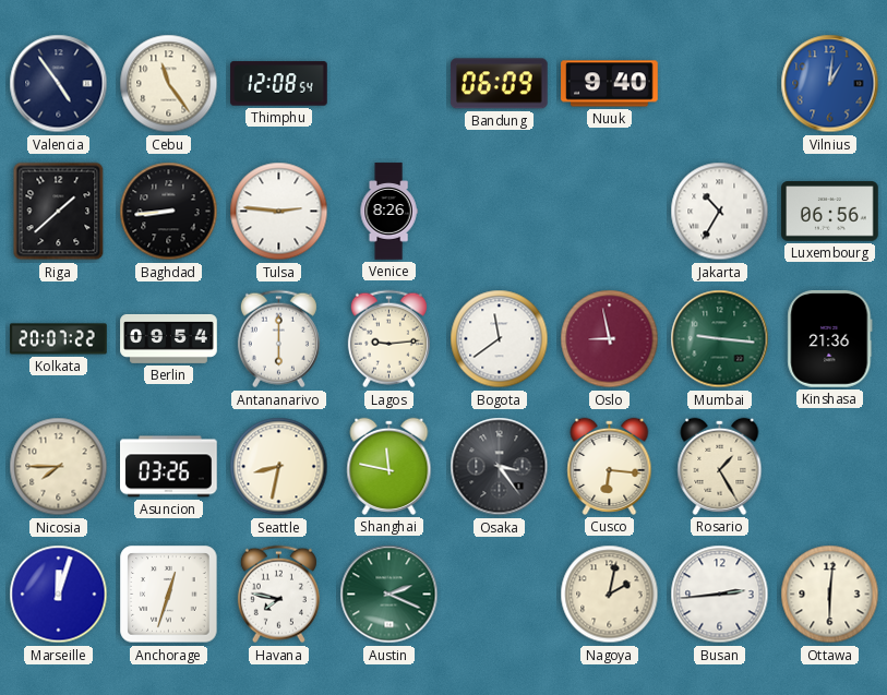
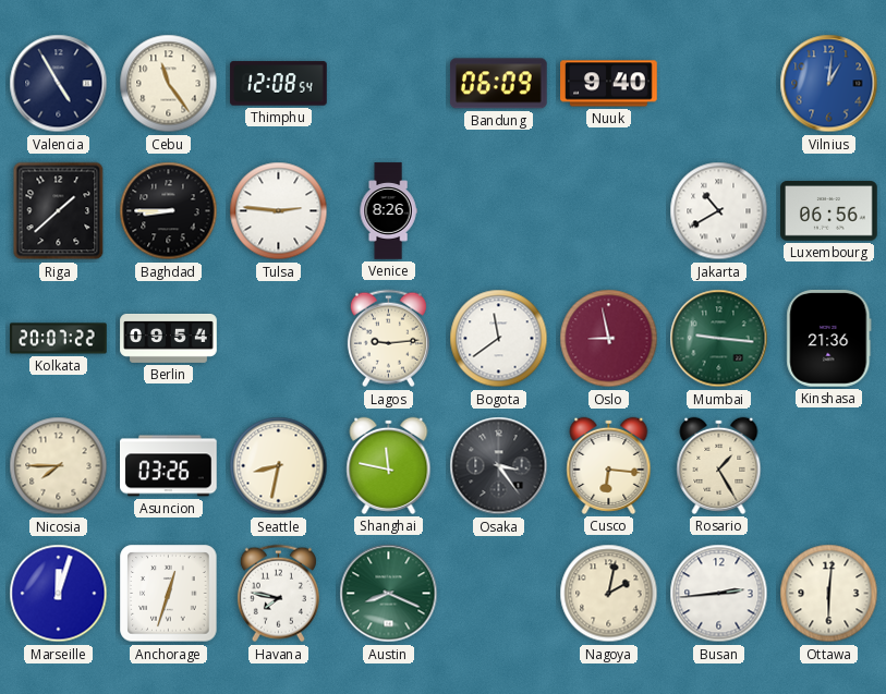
Valencia: 4:54 -> 4:55 (59, 84)
Baghdad: 8:44 -> 8:45 (169, 211)
Jakarta: 10:35 -> 10:40 (719, 211)
Antananarivo: 6:00 -> none (278, 339)
Austin: 2:19 -> 8:19 (389, 594)
